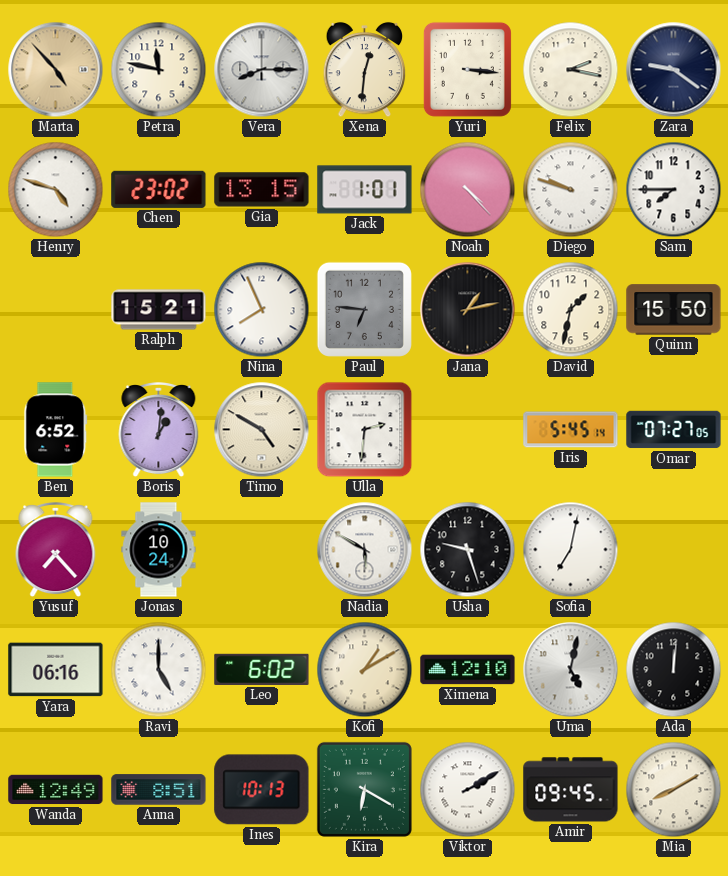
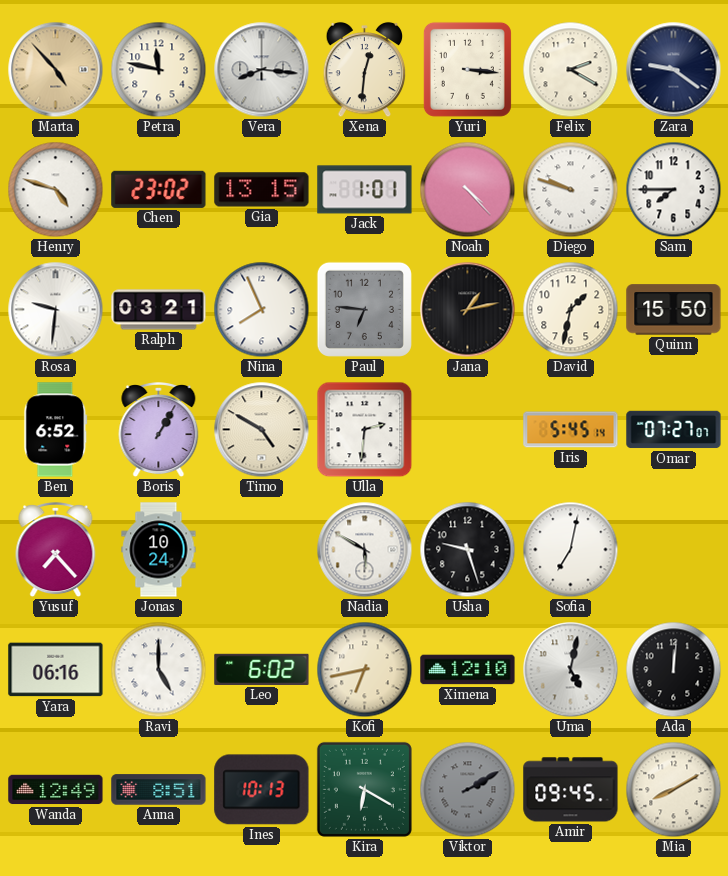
Vera: 8:15 -> 8:16 (262, 70)
Felix: 2:17 -> 2:20 (571, 70)
Rosa: none -> 9:31 (56, 310)
Ralph: 15:21 -> 03:21 (159, 310)
Boris: 1:01 -> 1:05 (159, 431)
Omar: 07:27:05 -> 07:27:07 (674, 430)
Kofi: 1:10 -> 6:43 (365, 670)
Viktor dial: white -> grey (468, 790)
